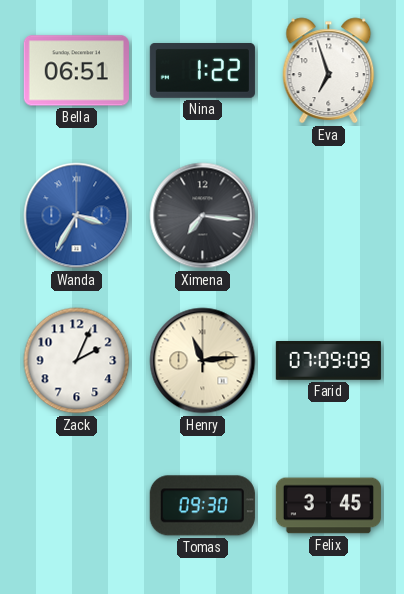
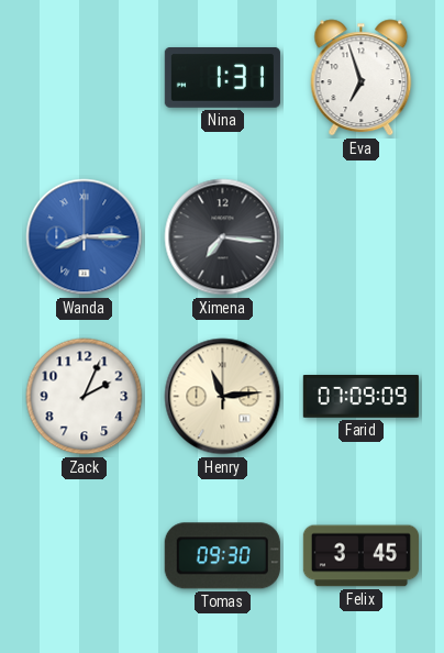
Bella: 06:51 -> none (76, 71)
Nina: 1:22 -> 1:31 (222, 78)
Wanda: 3:35 -> 8:15 (85, 237)
